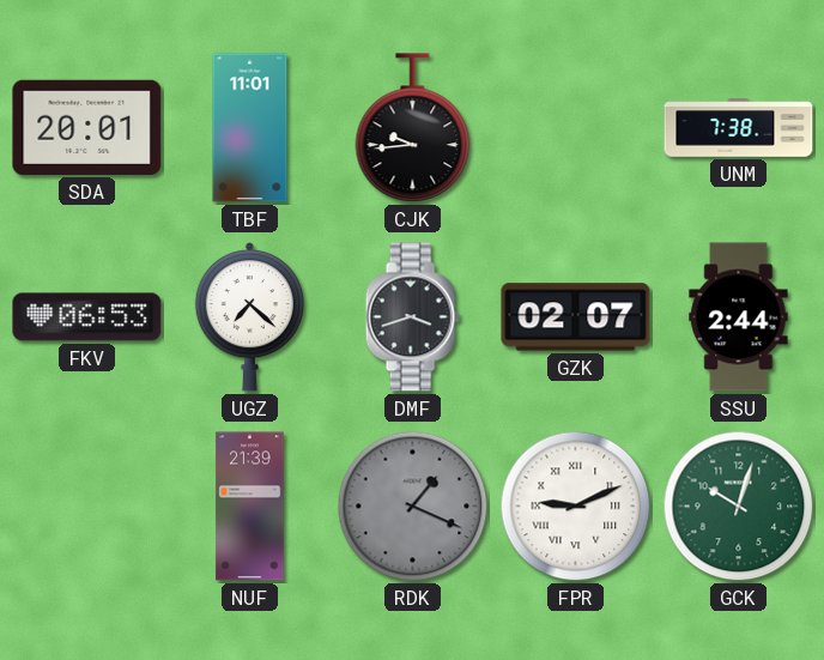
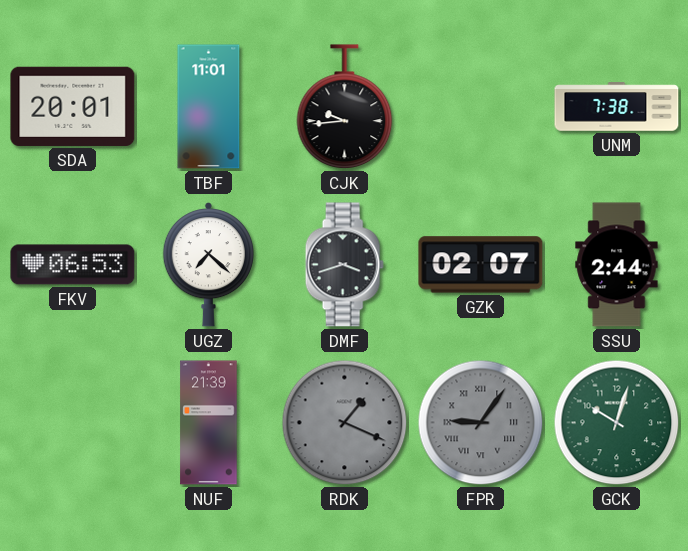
FPR: 9:11 -> 9:06 (481, 423)
FPR dial: white -> grey (481, 423)
